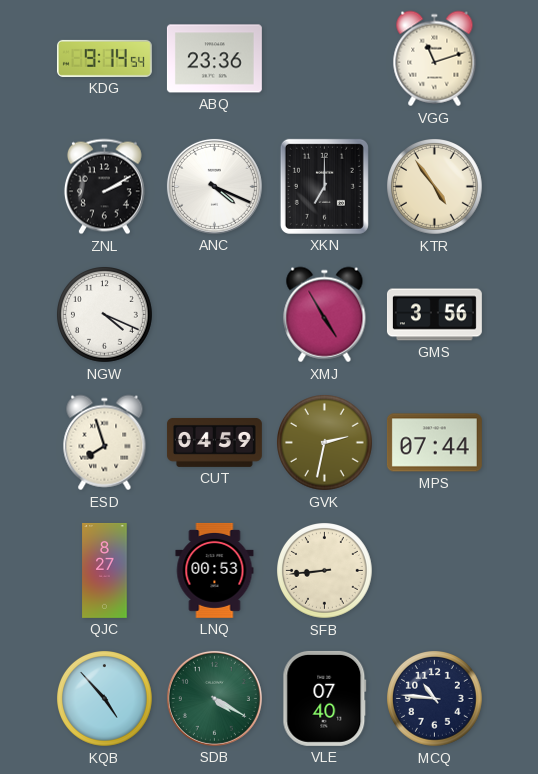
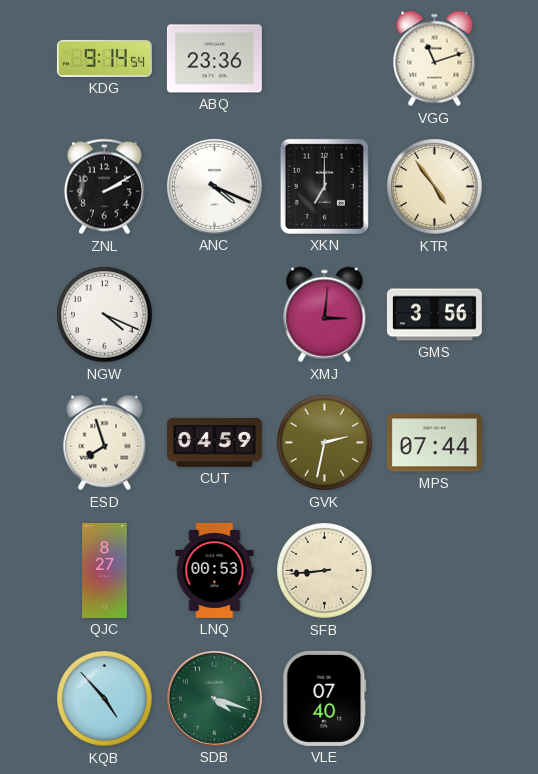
XMJ: 4:55 -> 3:01 (325, 315)
SDB: 4:20 -> 4:18 (214, 698)
MCQ: 10:46 -> none (435, 699)
